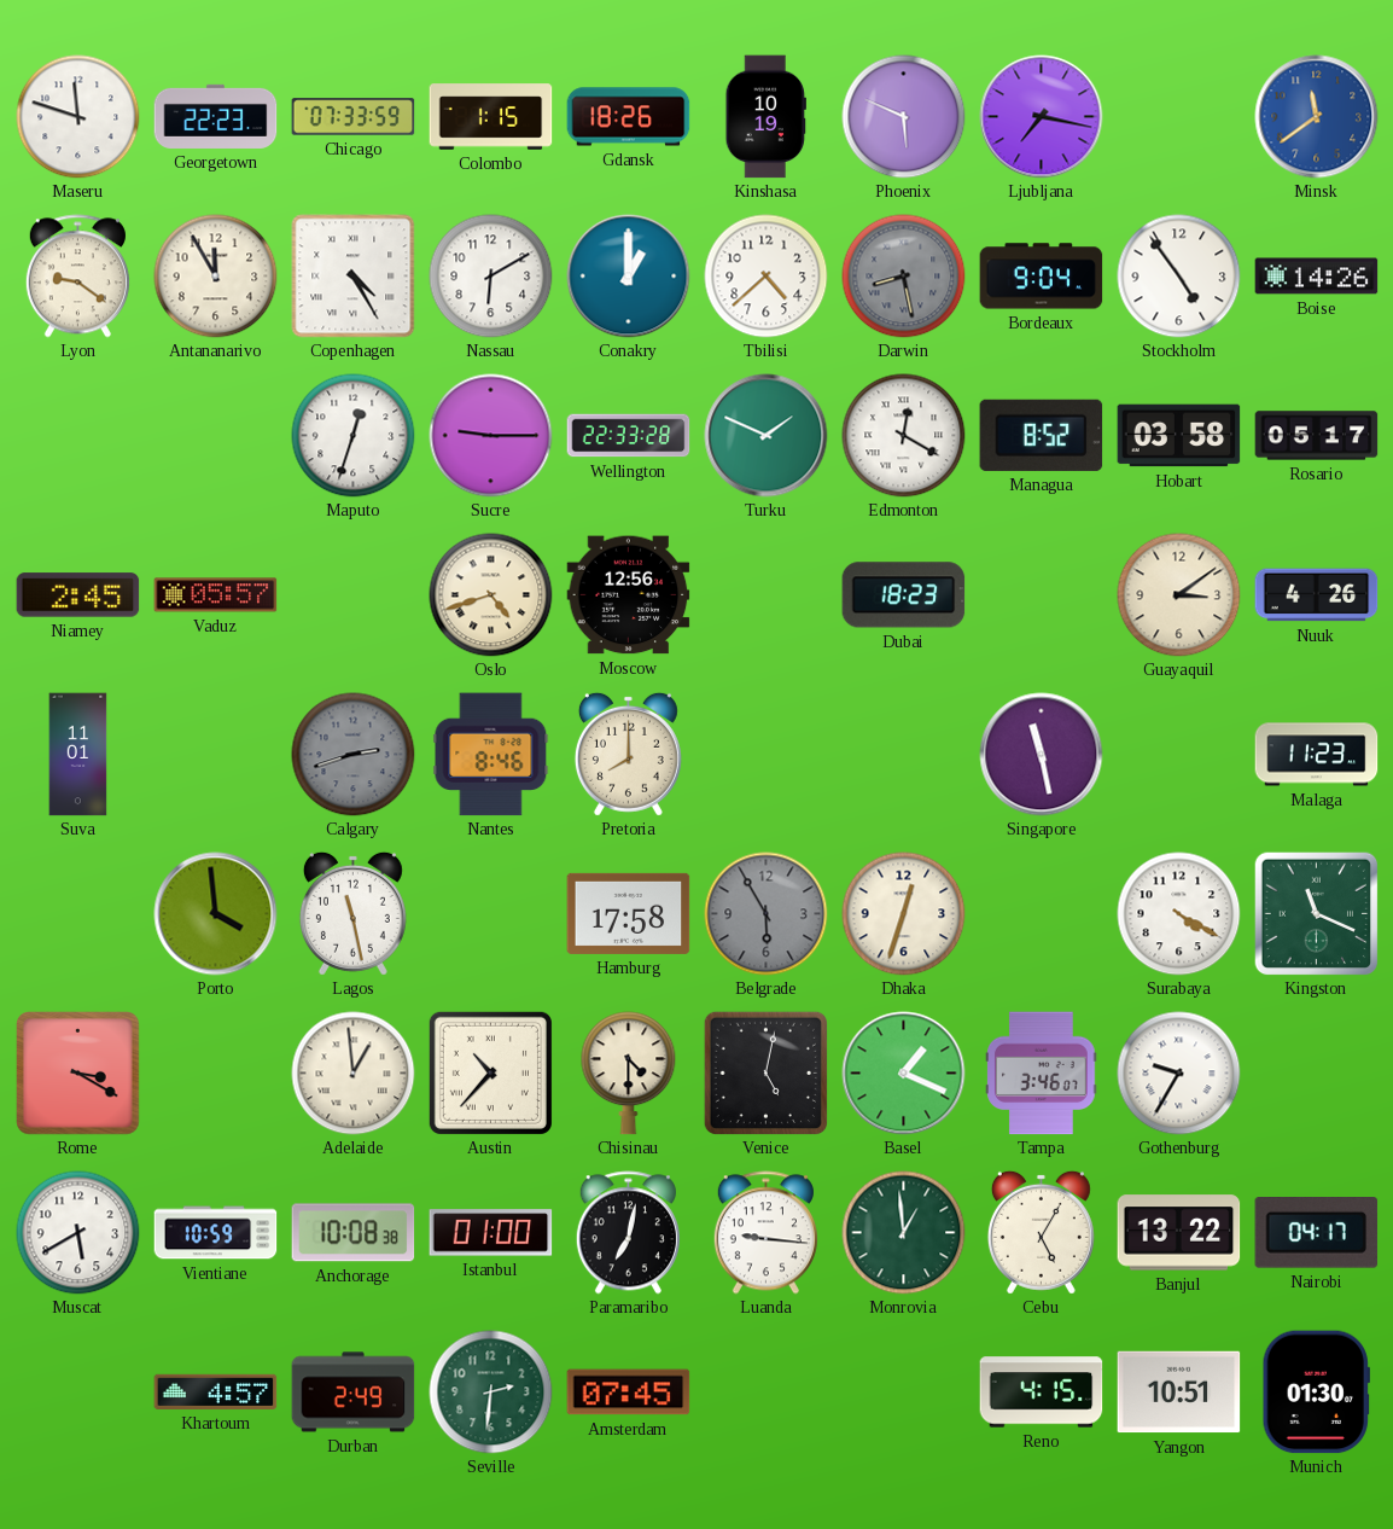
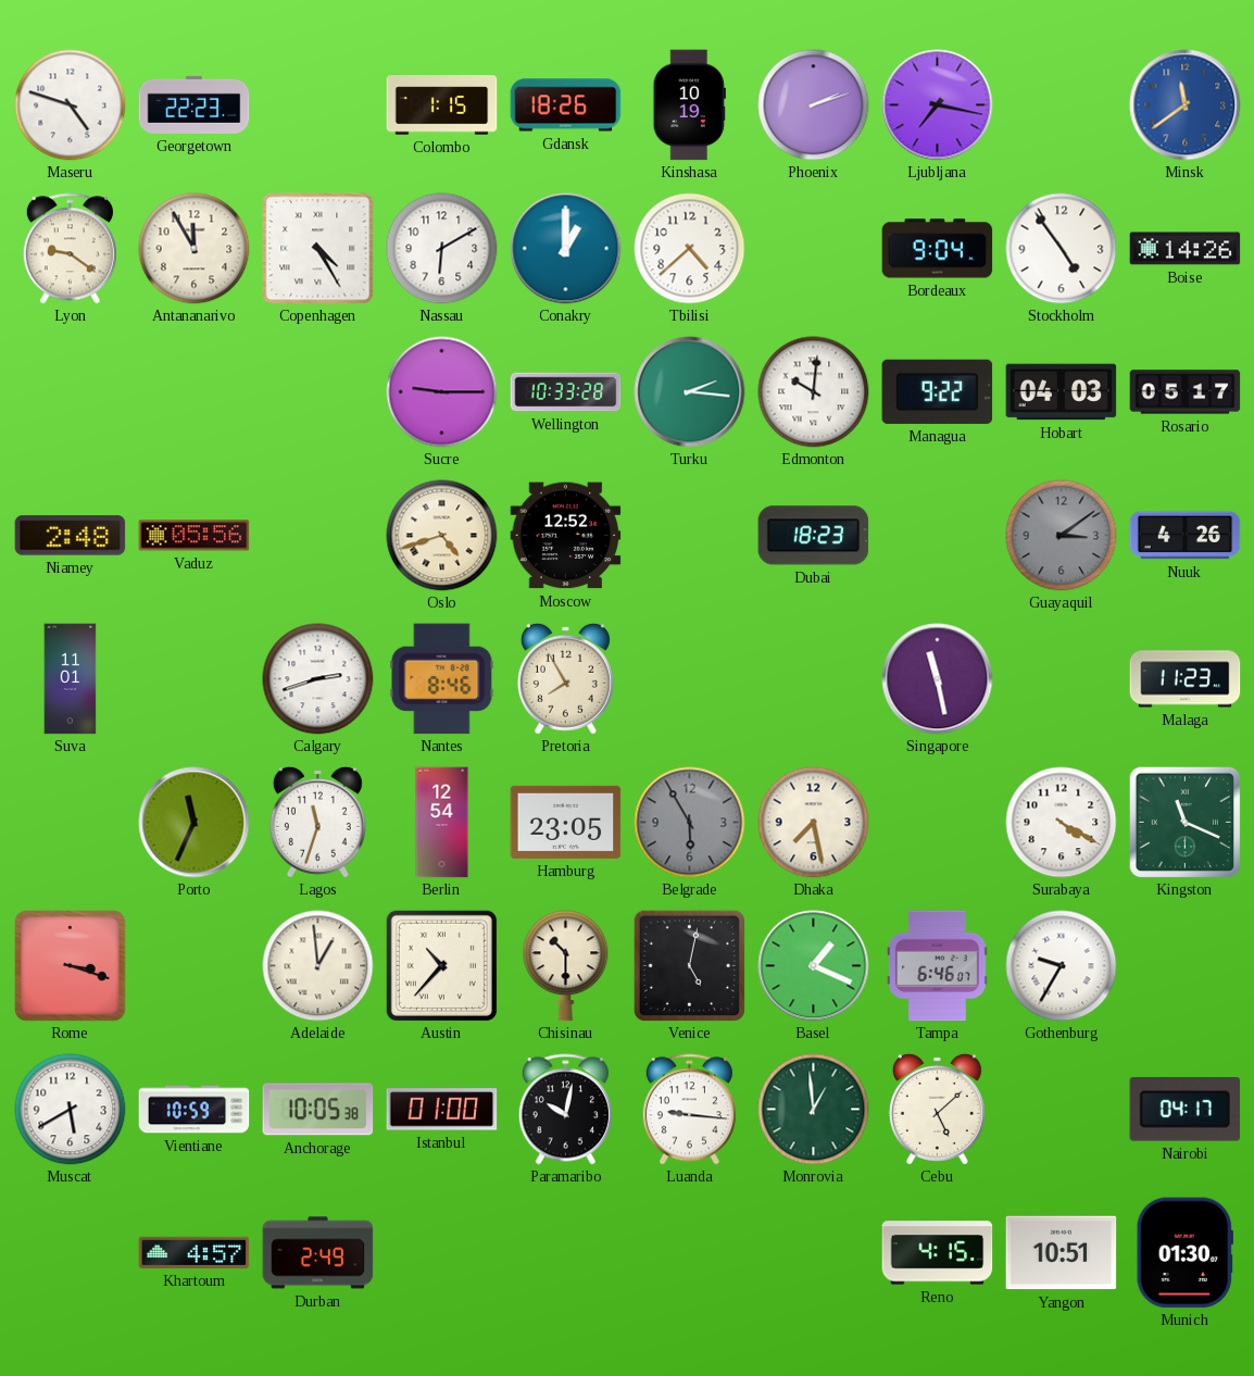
Maseru: 11:48 -> 4:48 (71, 105)
Chicago: 07:33 -> none (354, 117)
Phoenix: 5:49 -> 2:12 (814, 105)
Darwin: 8:28 -> none (904, 277)
Maputo: 12:33 -> none (354, 436)
Wellington: 22:33 -> 10:33 (566, 392)
Turku: 1:49 -> 2:16 (690, 392)
Edmonton: 12:20 -> 10:01 (814, 392)
Managua: 8:52 -> 9:22 (938, 391)
Hobart: 03:58 -> 04:03 (1062, 392)
Niamey: 2:45 -> 2:48 (71, 536)
Vaduz: 05:57 -> 05:56 (195, 536)
Moscow: 12:56 -> 12:52 (566, 536)
Guayaquil dial: cream -> grey (1062, 536)
Calgary dial: grey -> white (318, 679)
Pretoria: 8:00 -> 7:55 (565, 678)
Porto: 3:59 -> 11:34 (195, 823)
Lagos: 11:28 -> 11:33 (317, 822)
Berlin: none -> 12:54 (442, 823)
Hamburg: 17:58 -> 23:05 (566, 822)
Dhaka: 12:33 -> 7:28 (814, 823)
Rome: 3:20 -> 3:18 (71, 966)
Chisinau: 4:30 -> 10:30 (566, 966)
Tampa: 3:46 -> 6:46 (938, 966)
Anchorage: 10:08 -> 10:05 (318, 1110)
Paramaribo: 7:02 -> 10:02 (565, 1110)
Cebu: 5:05 -> 5:08 (937, 1109)
Banjul: 13:22 -> none (1179, 1233)
Seville: 2:31 -> none (491, 1393)
Amsterdam: 07:45 -> none (629, 1393)
